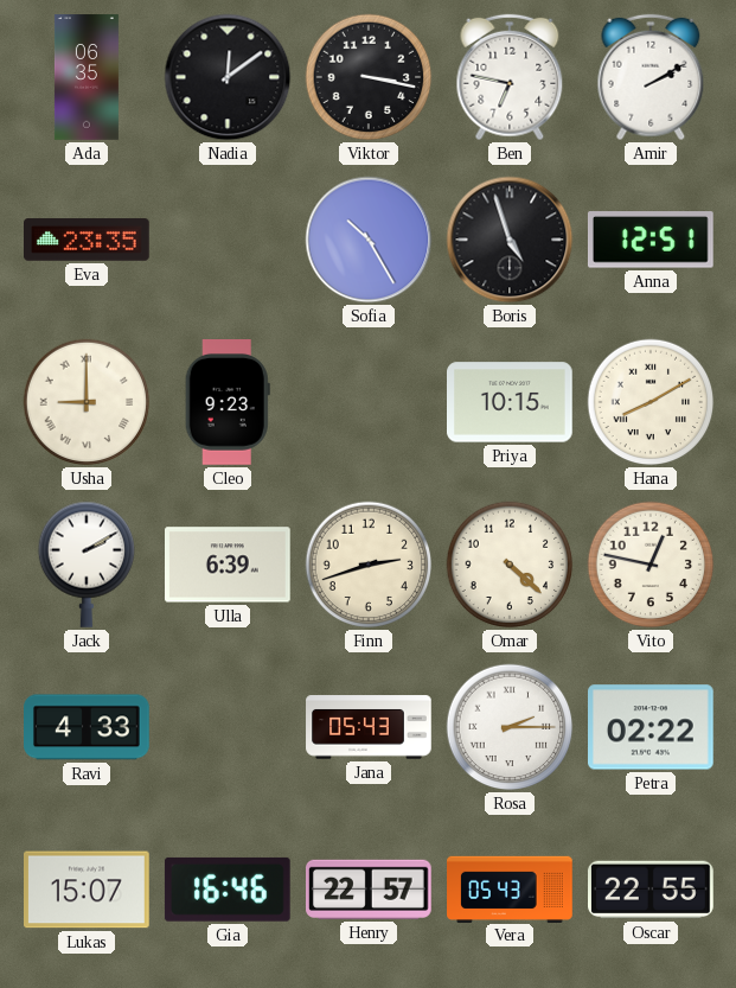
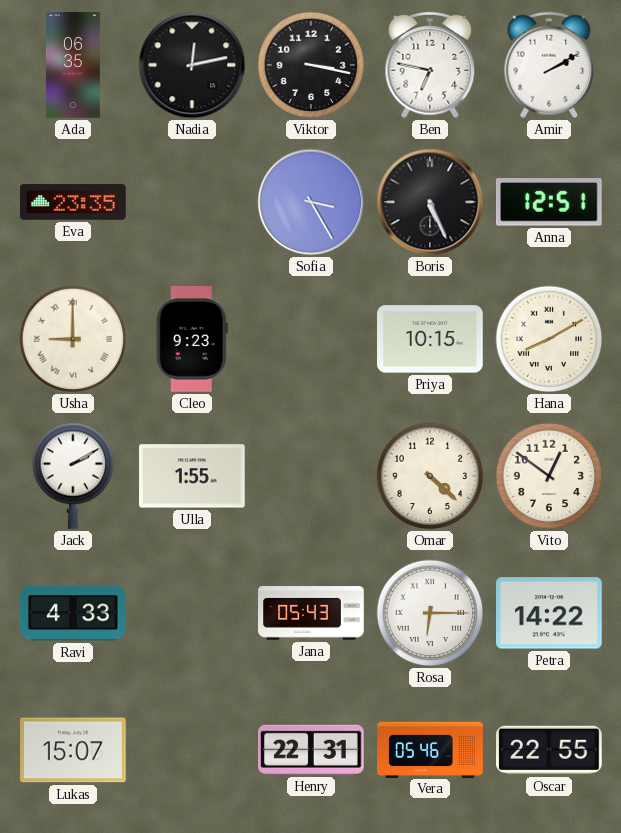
Nadia: 12:09 -> 12:13 (192, 65)
Sofia: 10:25 -> 3:25 (311, 202)
Boris: 4:57 -> 5:26 (430, 202)
Ulla: 6:39 -> 1:55 (193, 476)
Finn: 2:42 -> none (369, 565)
Vito: 12:47 -> 12:51 (549, 476)
Rosa: 2:15 -> 6:15 (430, 613)
Petra: 02:22 -> 14:22 (550, 613)
Gia: 16:46 -> none (228, 890)
Henry: 22:57 -> 22:31 (312, 750)
Vera: 05:43 -> 05:46 (430, 749)
